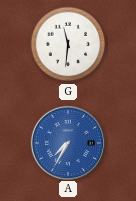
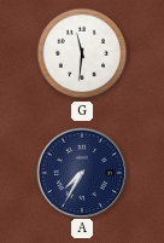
A dial: blue -> navy (81, 172)
